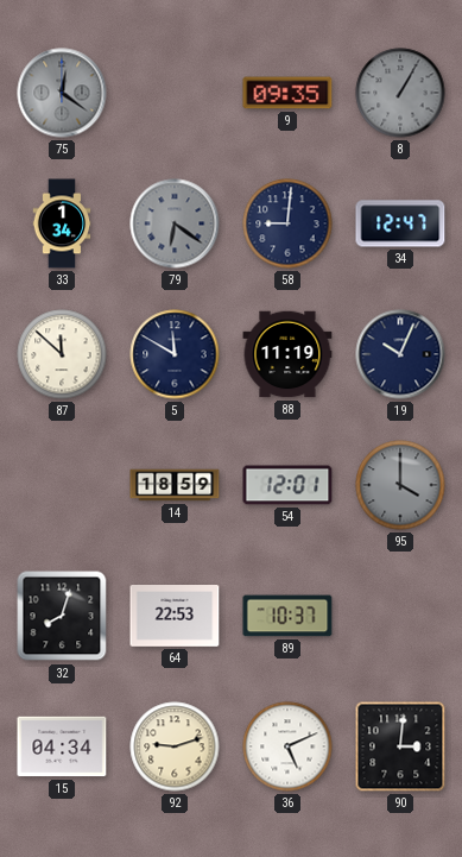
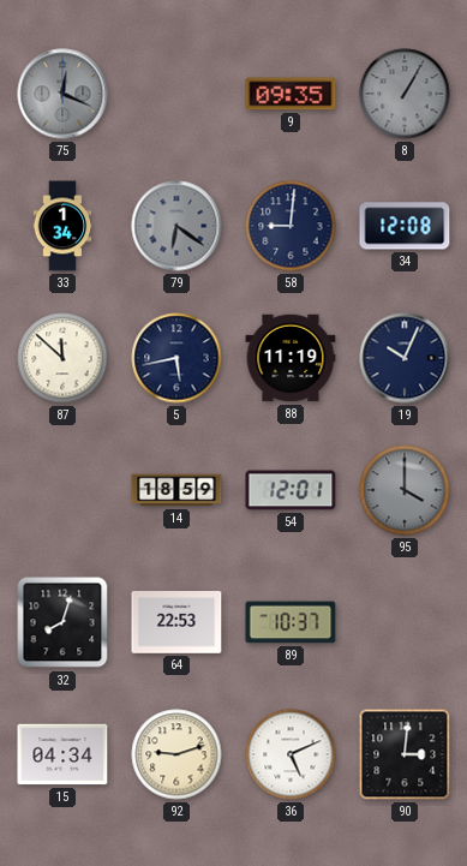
75: 12:21 -> 12:19 (62, 94)
34: 12:47 -> 12:08 (405, 226)
5: 11:50 -> 5:43 (176, 358)
